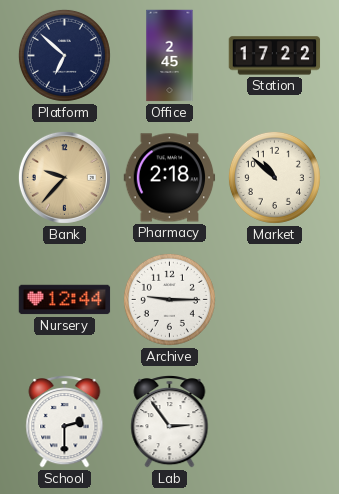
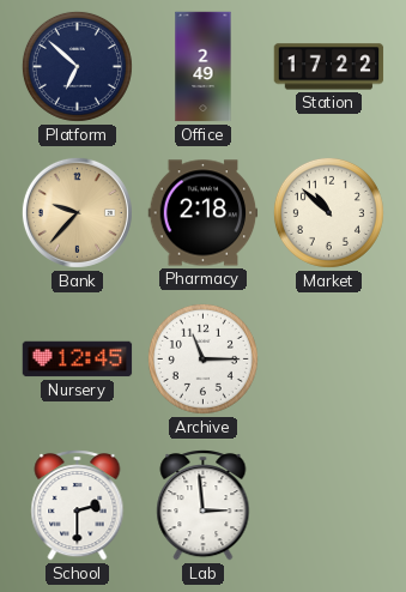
Office: 2:45 -> 2:49 (204, 67)
Nursery: 12:44 -> 12:45 (78, 360)
Archive: 9:15 -> 11:15 (202, 358)
Lab: 2:54 -> 2:59 (204, 506)
